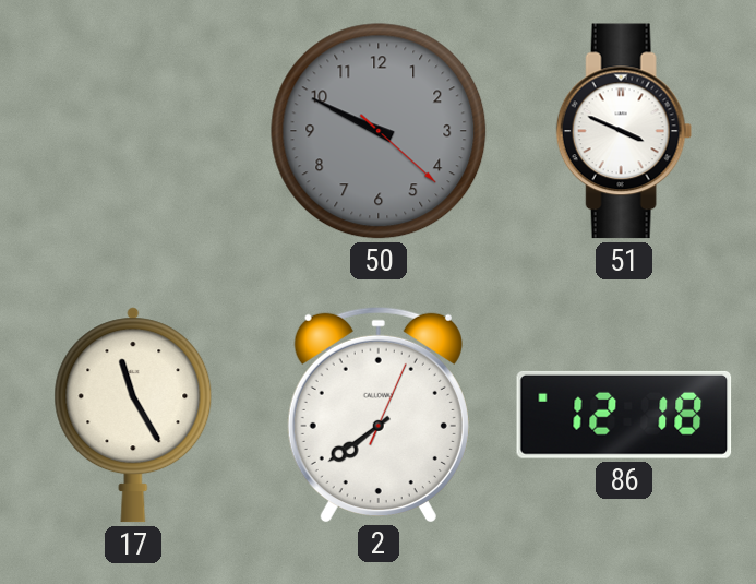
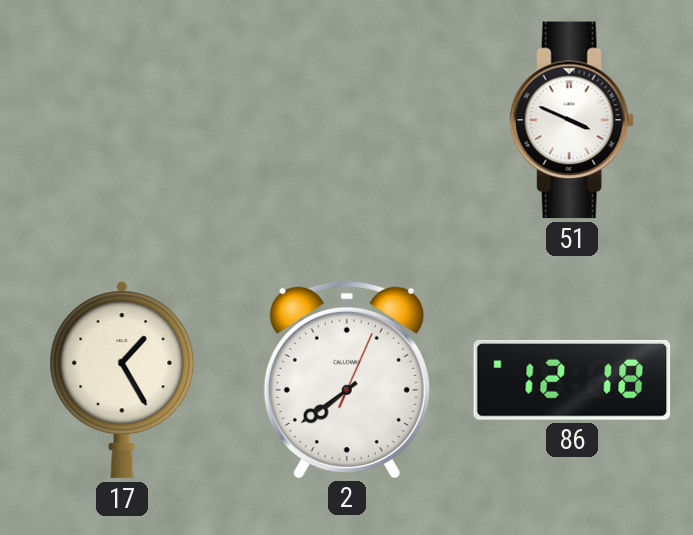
50: 9:49 -> none (379, 131)
17: 11:25 -> 1:25 (122, 380)
